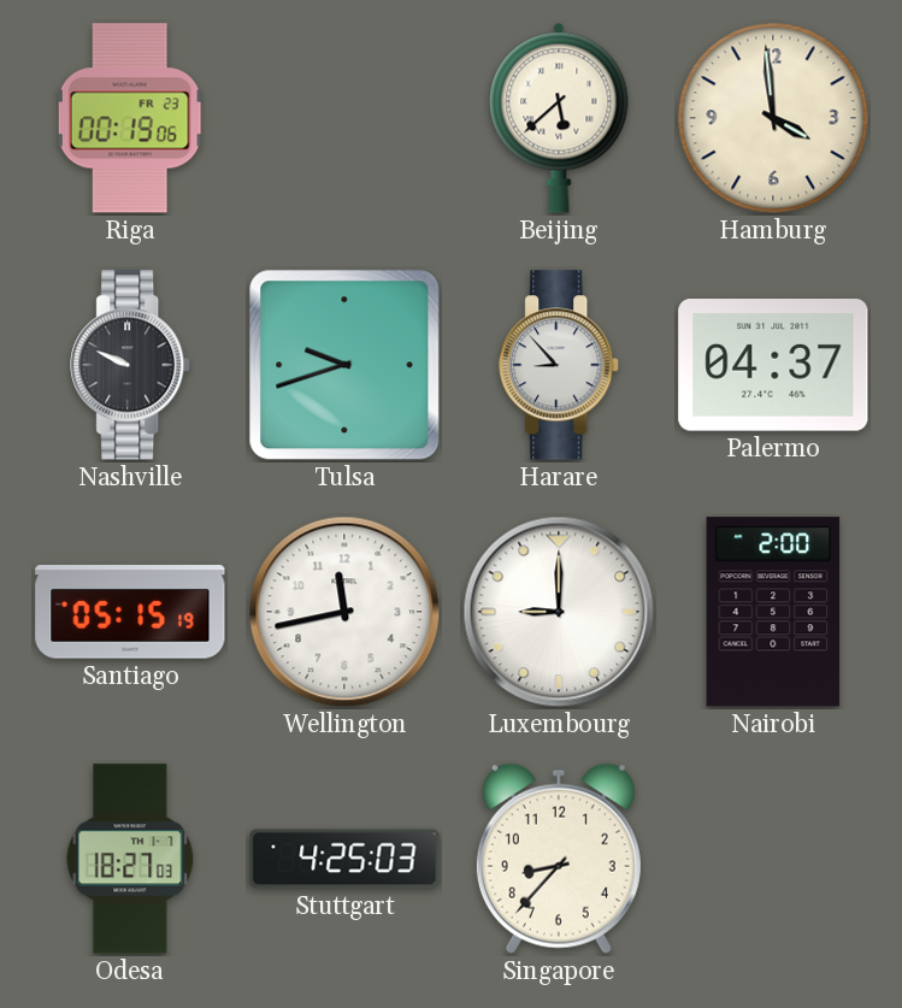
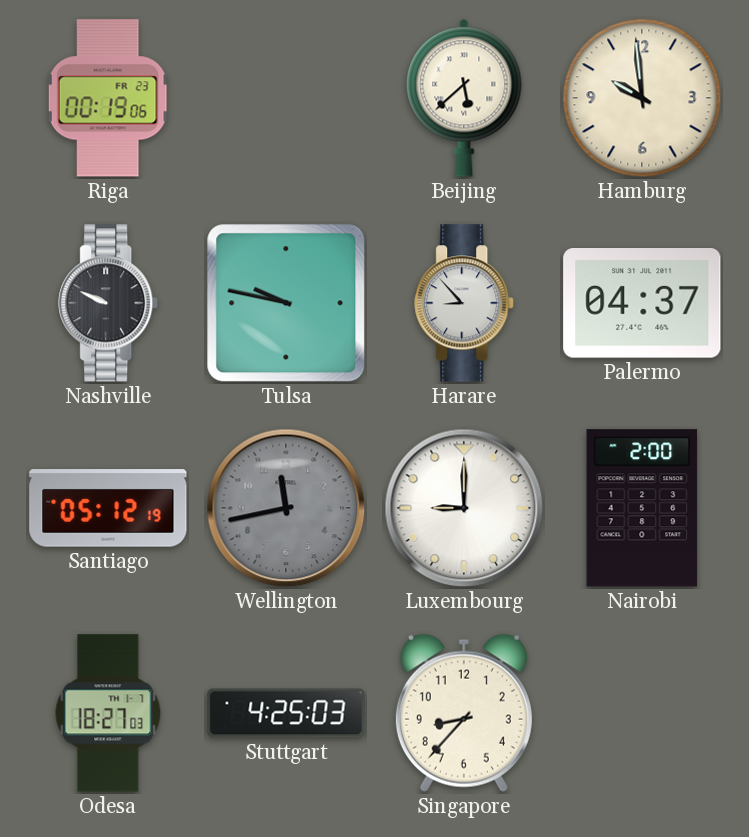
Hamburg: 3:59 -> 9:59 (642, 98)
Tulsa: 9:42 -> 9:47 (286, 303)
Santiago: 05:15 -> 05:12 (108, 508)
Wellington dial: white -> grey (286, 508)
